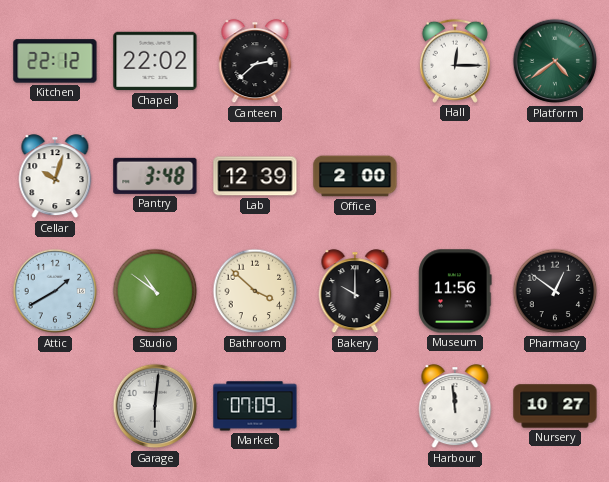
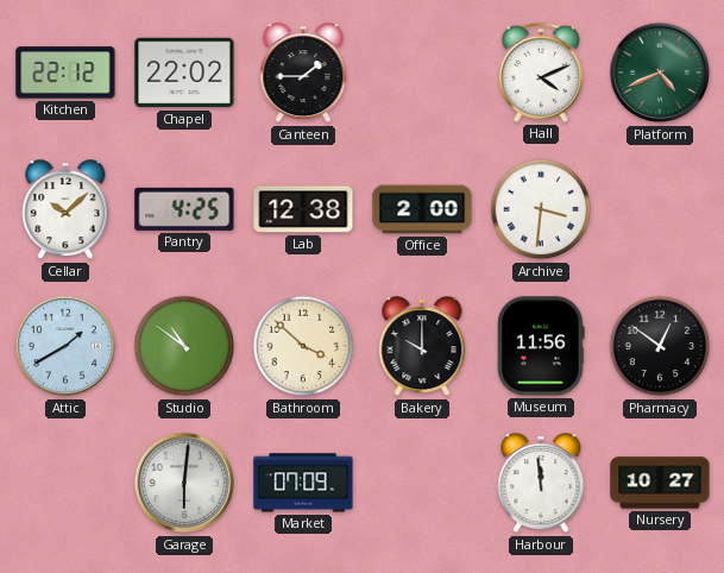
Canteen: 2:38 -> 1:45 (303, 74)
Hall: 12:15 -> 4:11 (541, 73)
Platform: 4:39 -> 4:41 (660, 73)
Cellar: 10:03 -> 10:08 (65, 210)
Pantry: 3:48 -> 4:25 (184, 209)
Lab: 12:39 -> 12:38 (303, 209)
Archive: none -> 3:31 (541, 209)
